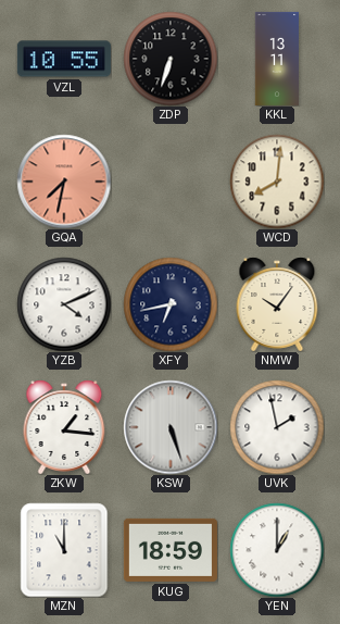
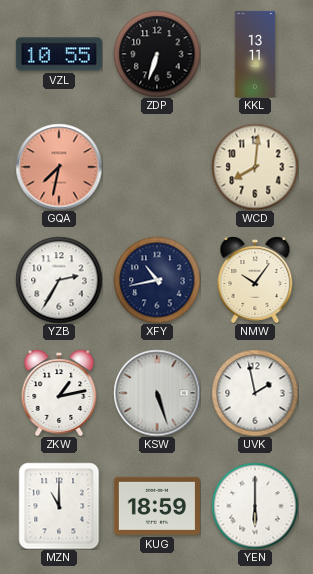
YZB: 4:11 -> 2:35 (59, 280)
XFY: 6:43 -> 10:43 (157, 280)
ZKW: 1:16 -> 1:13 (59, 393)
YEN: 1:00 -> 6:00 (255, 506)
